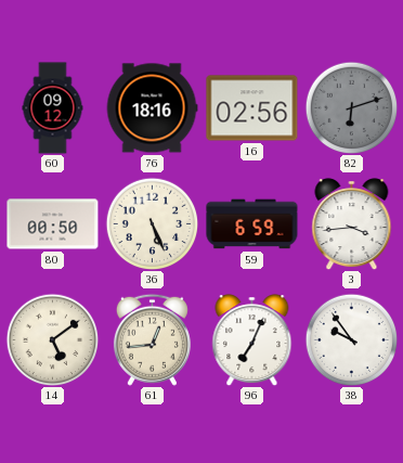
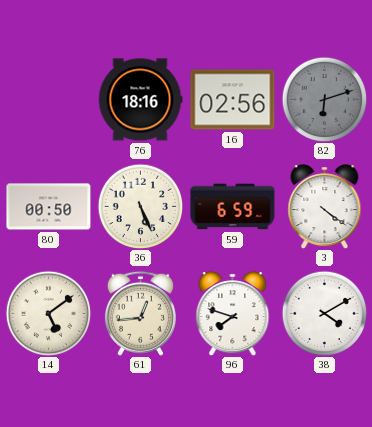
60: 09:12 -> none (53, 108)
3: 3:44 -> 4:21 (325, 207)
96: 7:04 -> 7:48 (233, 314)
38: 9:54 -> 4:10 (324, 313)
